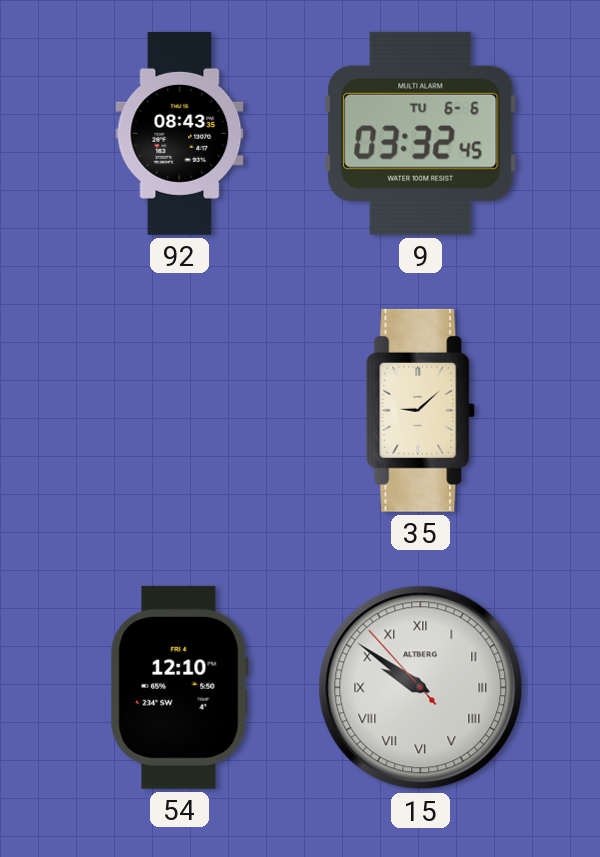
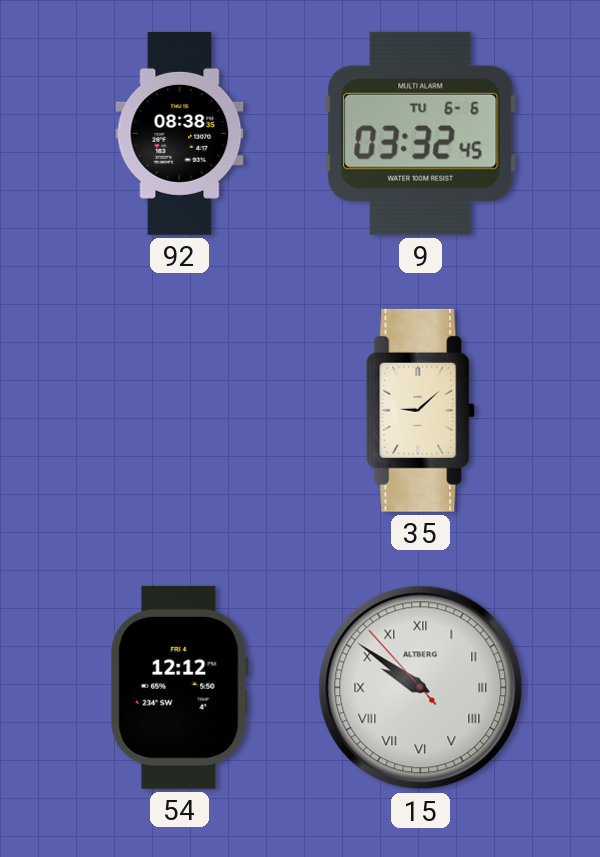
92: 08:43 -> 08:38 (180, 133)
54: 12:10 -> 12:12 (179, 687)
